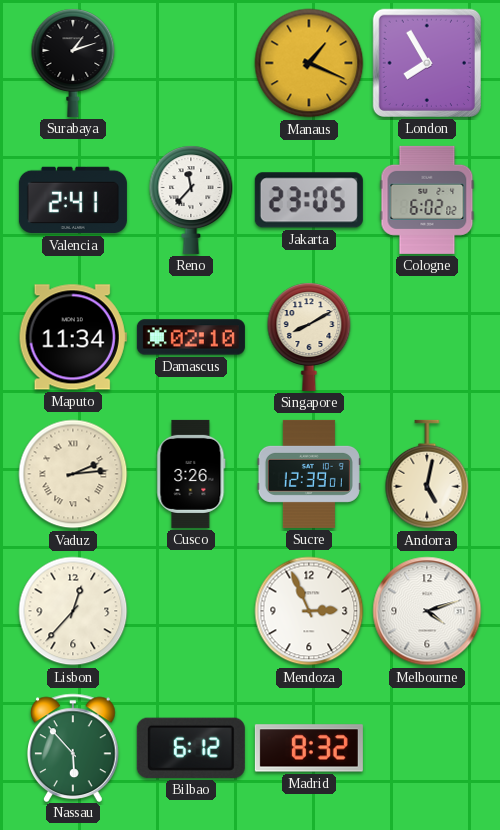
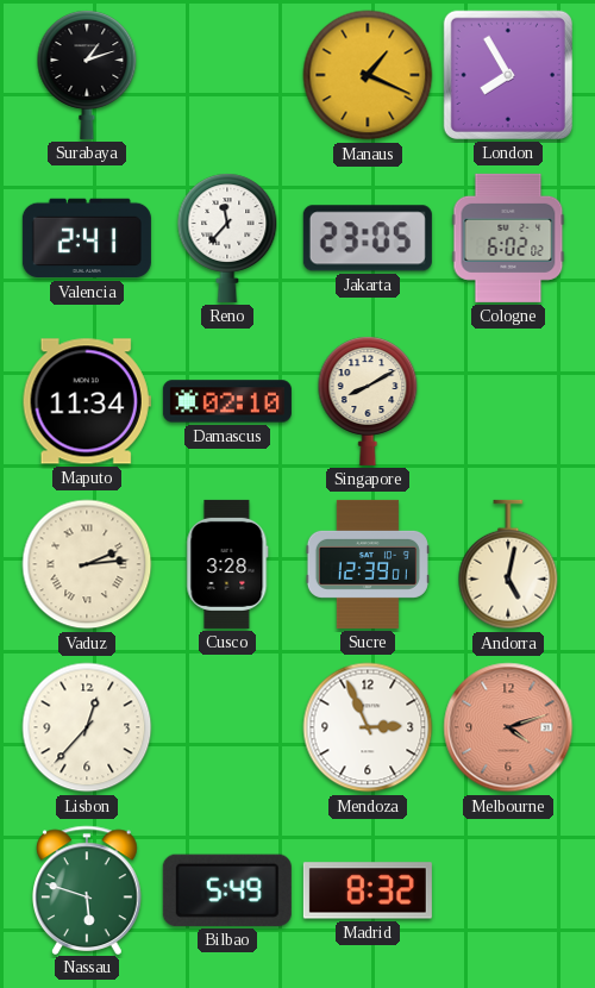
Cusco: 3:26 -> 3:28 (227, 564)
Melbourne dial: white -> salmon (508, 727)
Nassau: 5:53 -> 5:48 (88, 889)
Bilbao: 6:12 -> 5:49 (227, 890)
